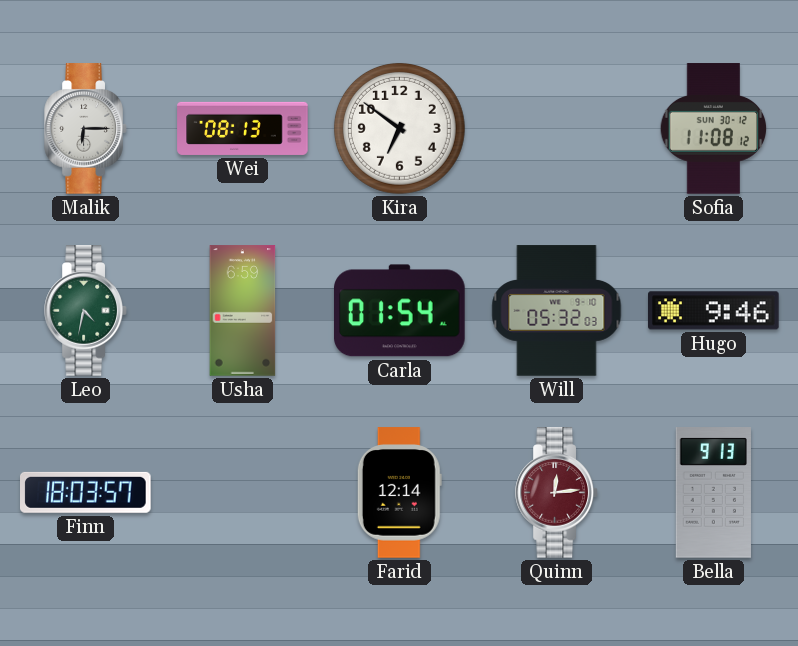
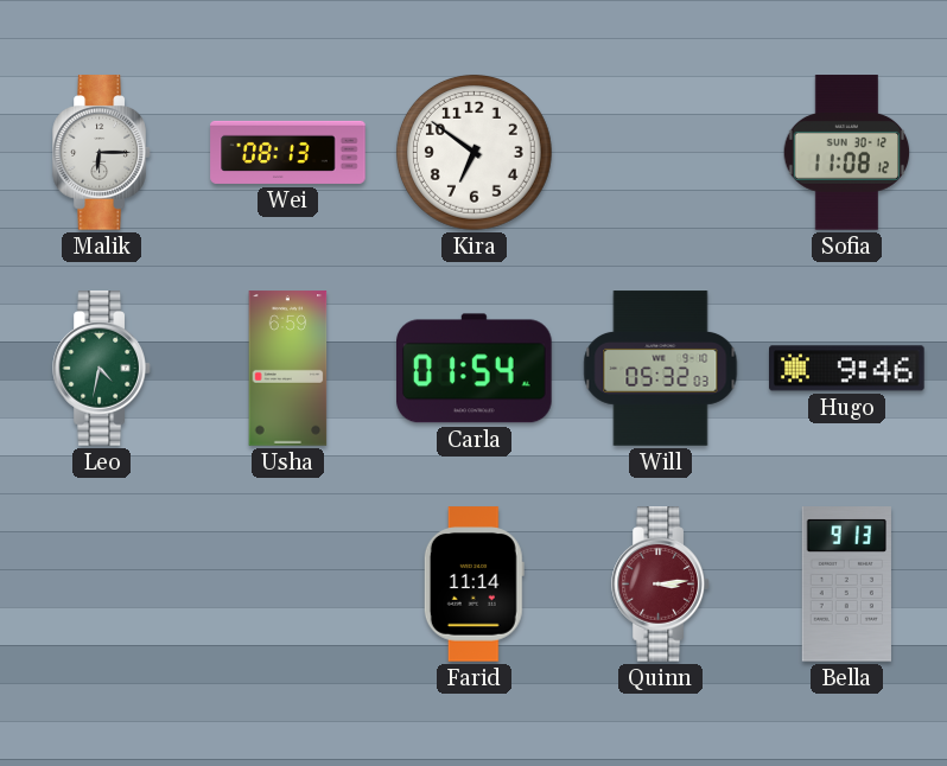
Finn: 18:03 -> none (86, 492)
Farid: 12:14 -> 11:14 (474, 585)
Quinn: 12:14 -> 3:14 (661, 585)
